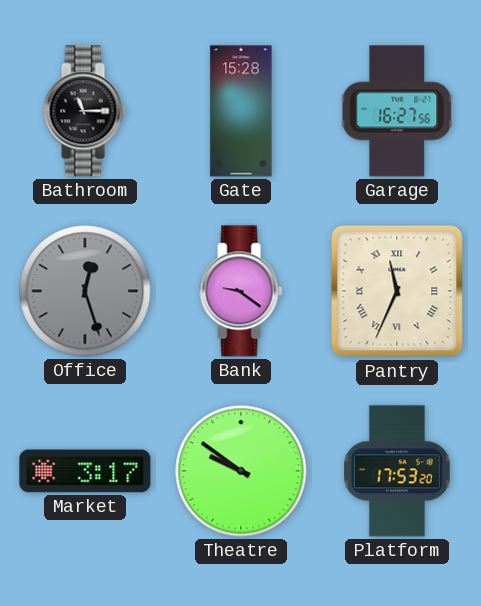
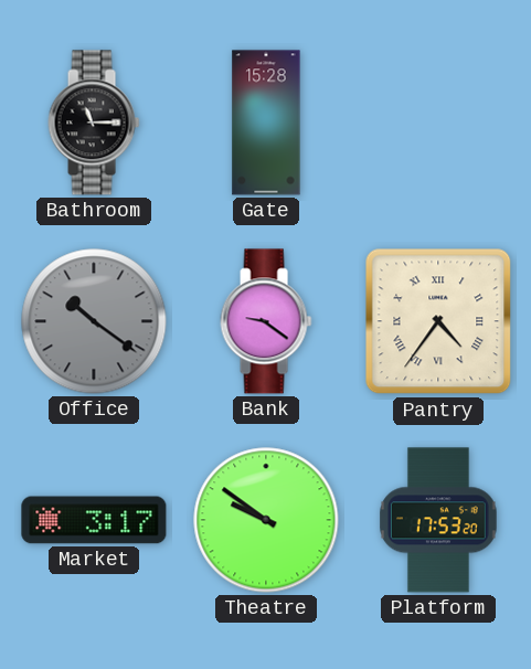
Garage: 16:27 -> none (397, 111)
Office: 12:27 -> 10:21 (94, 321)
Pantry: 11:34 -> 4:36 (438, 321)
